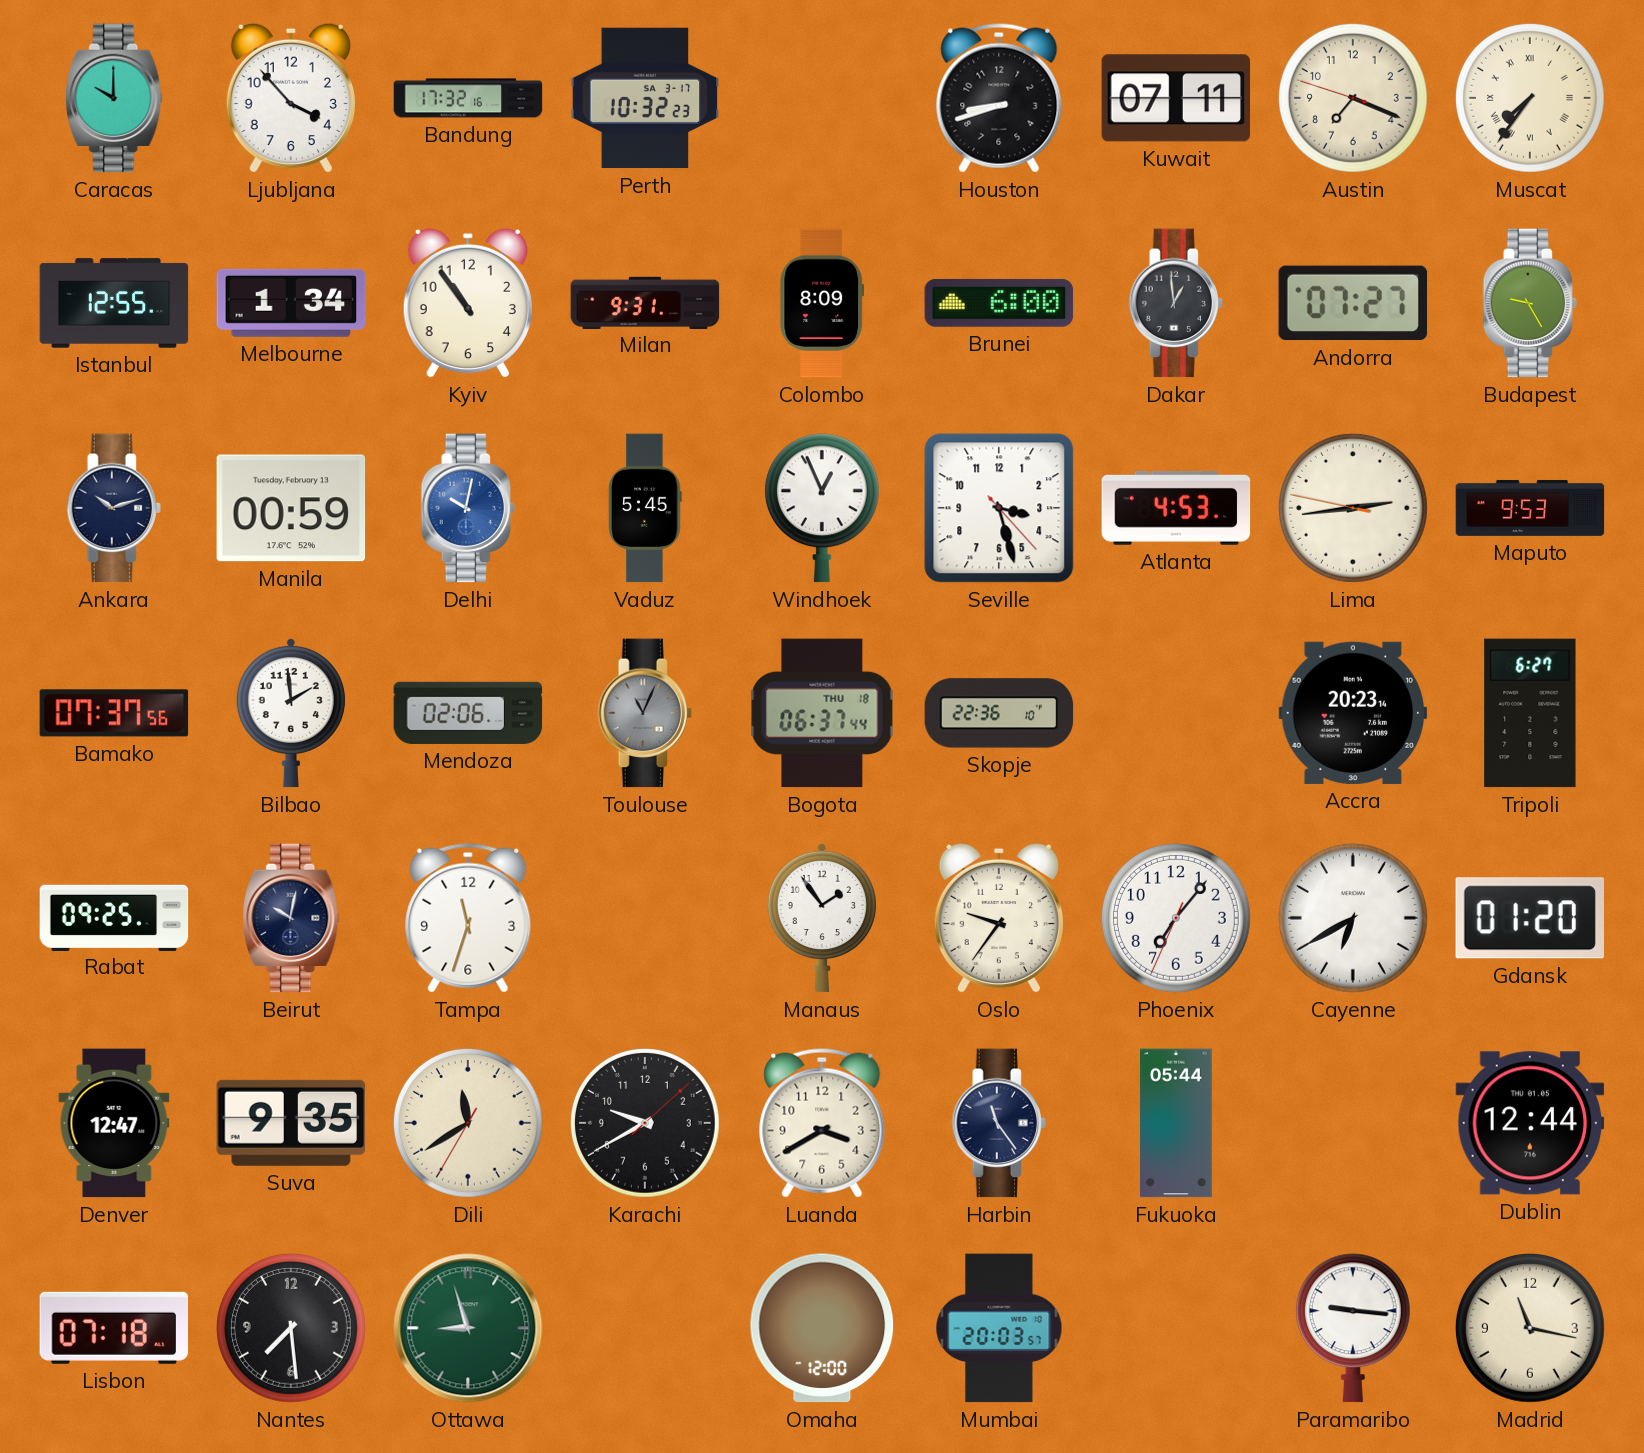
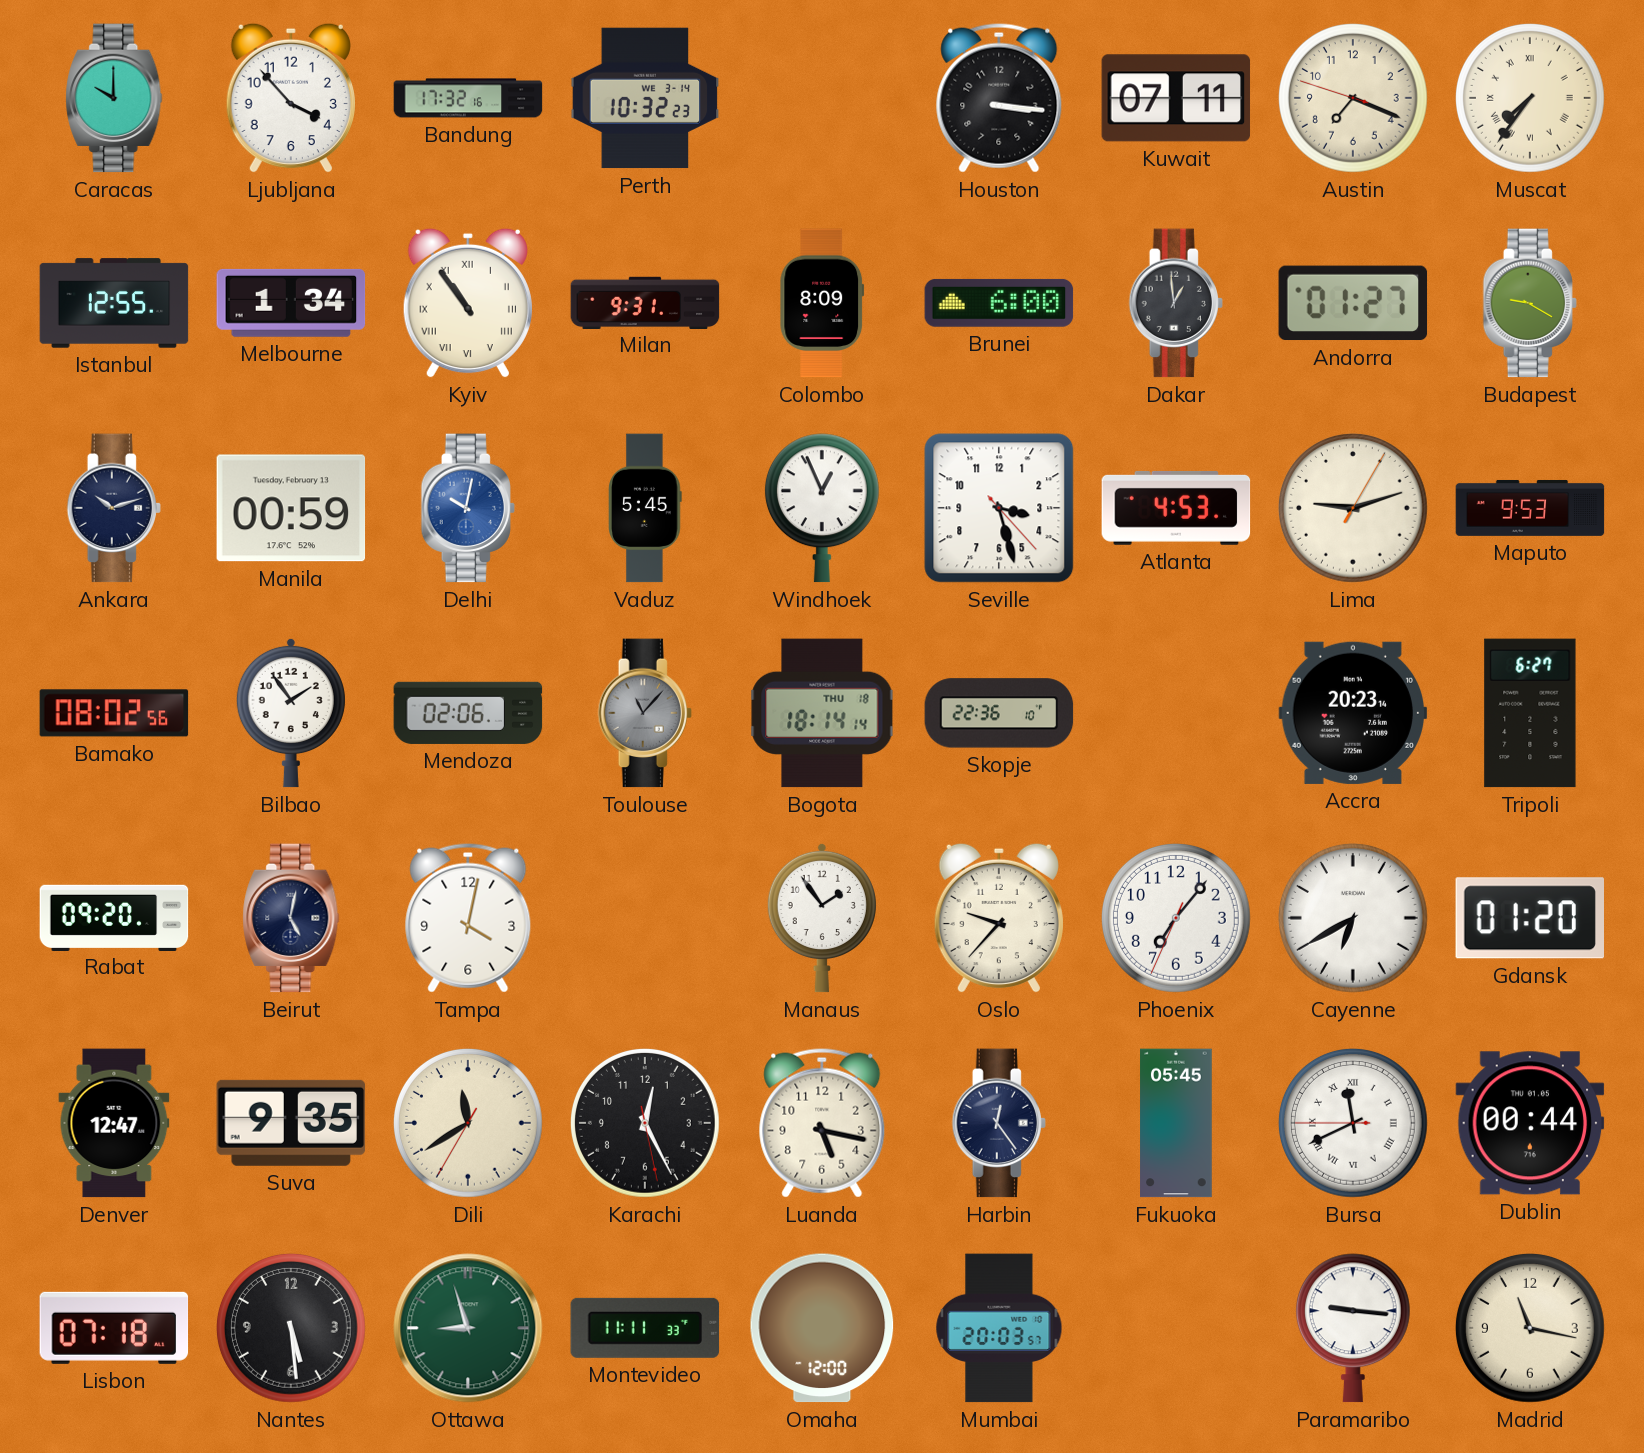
Perth date: SA 3-17 -> WE 3-14 (645, 98)
Houston: 8:42 -> 3:16 (999, 98)
Kyiv numerals: Arabic -> Roman (468, 303)
Andorra: 07:27 -> 01:27 (1353, 303)
Budapest: 9:25 -> 9:20 (1530, 303)
Lima: 2:43 -> 9:12 (1354, 509)
Bamako: 07:37 -> 08:02 (114, 713)
Bilbao: 1:59 -> 1:54 (291, 713)
Toulouse: 11:04 -> 11:07 (645, 713)
Bogota: 06:37 -> 18:14 (822, 713)
Rabat: 09:25 -> 09:20 (114, 917)
Beirut: 10:02 -> 5:02 (291, 918)
Tampa: 11:33 -> 4:02 (468, 918)
Oslo: 9:36 -> 9:37 (999, 918)
Karachi: 9:40 -> 12:25 (646, 1124)
Luanda: 3:40 -> 5:17 (822, 1123)
Harbin: 11:24 -> 12:24 (999, 1123)
Fukuoka: 05:44 -> 05:45 (1176, 1123)
Bursa: none -> 11:40 (1354, 1124)
Dublin: 12:44 -> 00:44 (1530, 1123)
Nantes: 7:29 -> 5:29 (292, 1329)
Montevideo: none -> 11:11 (645, 1328)
